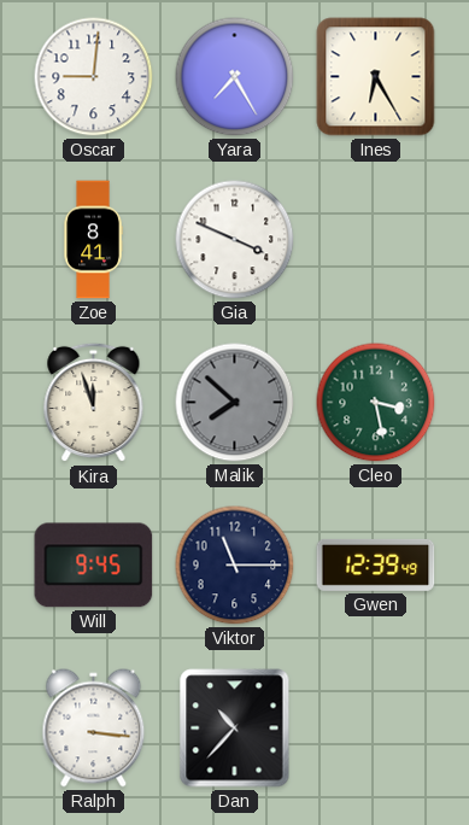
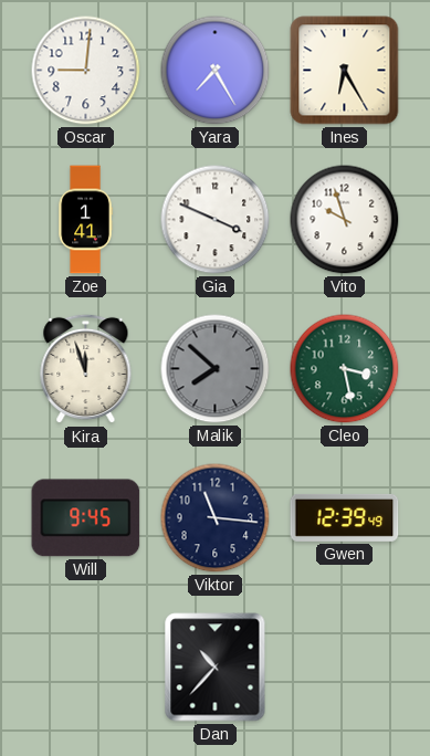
Zoe: 8:41 -> 1:41 (85, 220)
Vito: none -> 9:57 (345, 220)
Viktor: 11:15 -> 11:16 (216, 518)
Ralph: 3:16 -> none (94, 729)
